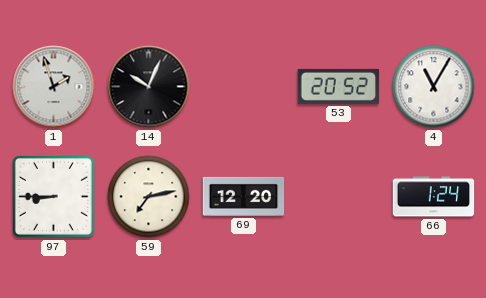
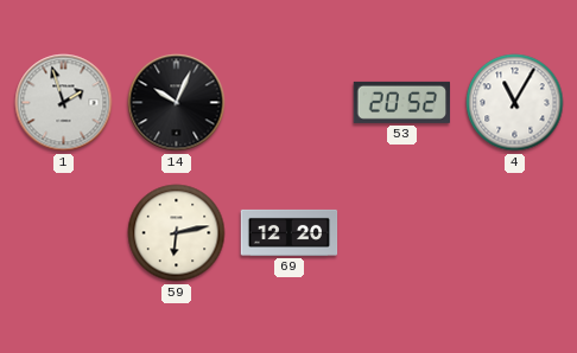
97: 8:45 -> none (53, 196)
59: 7:13 -> 6:13 (177, 233)
66: 1:24 -> none (434, 197)
